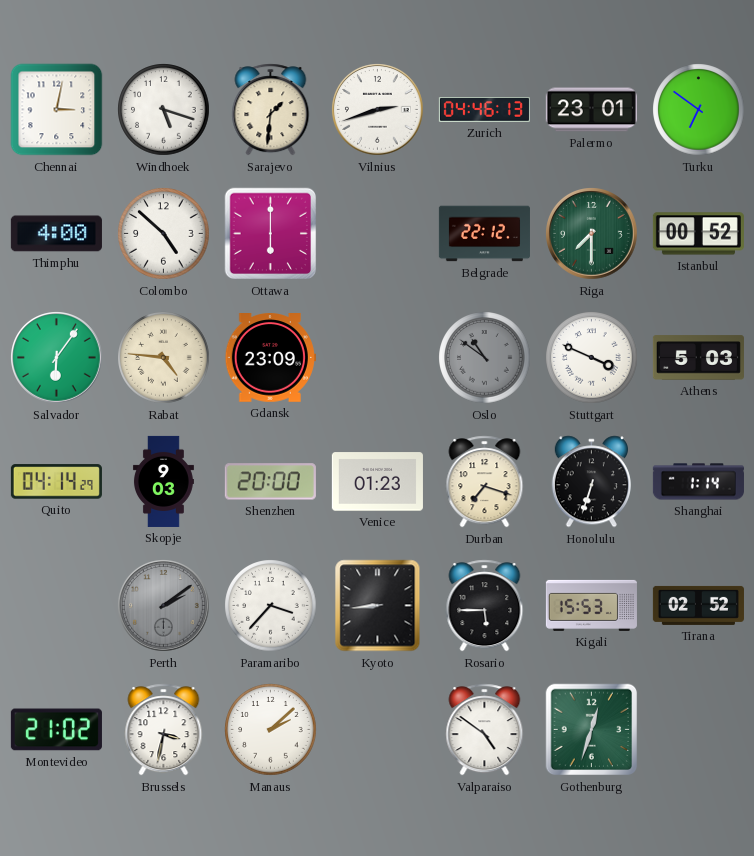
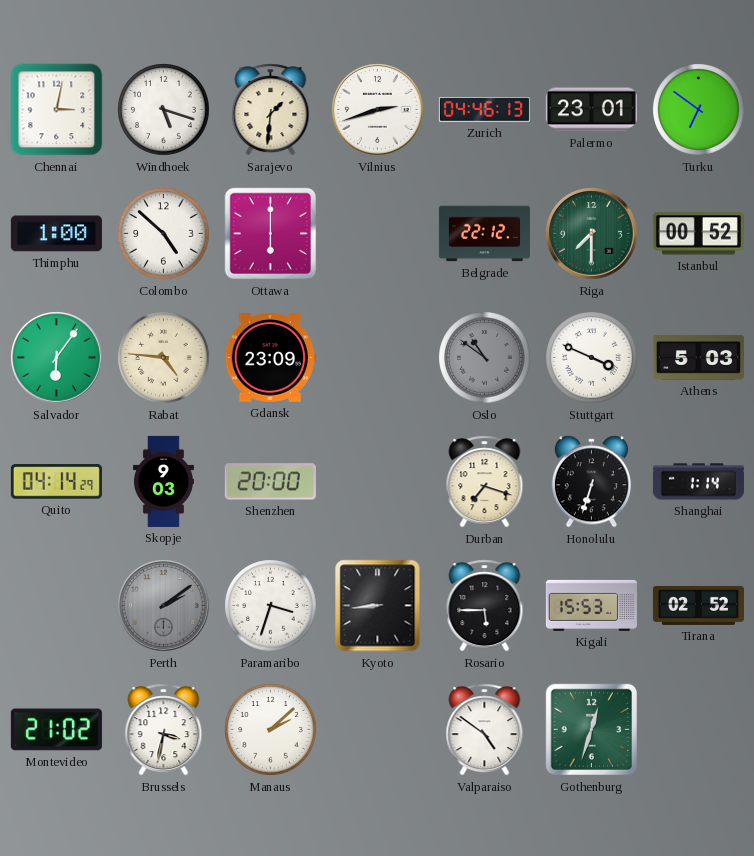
Thimphu: 4:00 -> 1:00 (56, 234)
Venice: 01:23 -> none (377, 482)
Paramaribo: 3:37 -> 3:33 (271, 606)
